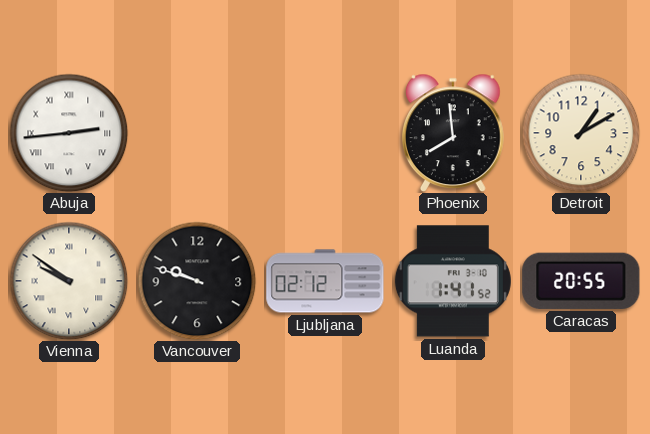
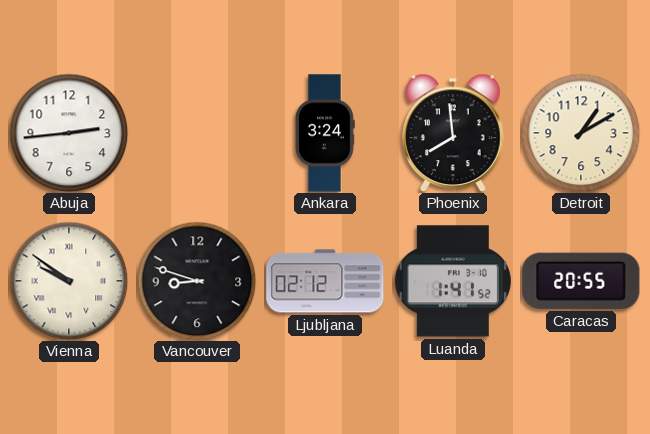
Abuja numerals: Roman -> Arabic (69, 133)
Ankara: none -> 3:24 (325, 133)
Vancouver: 9:48 -> 8:48 (197, 281)
